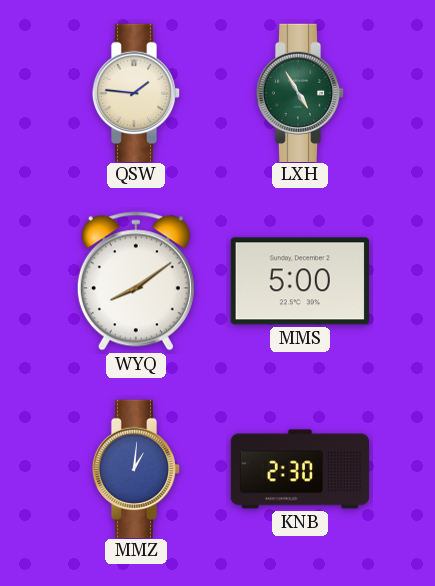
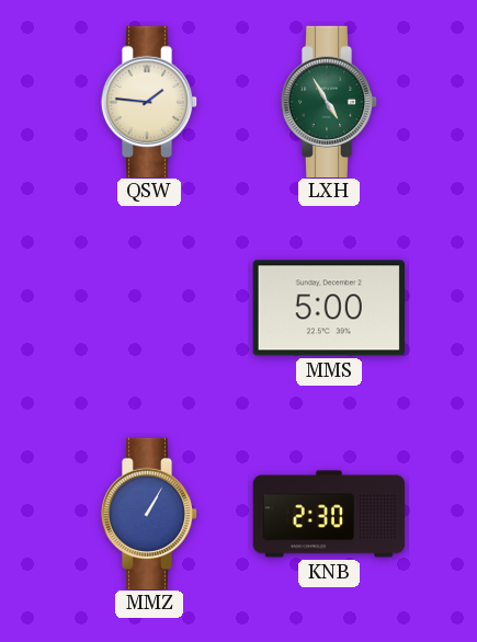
WYQ: 8:09 -> none (136, 281)
MMZ: 1:01 -> 1:05 (149, 513)
